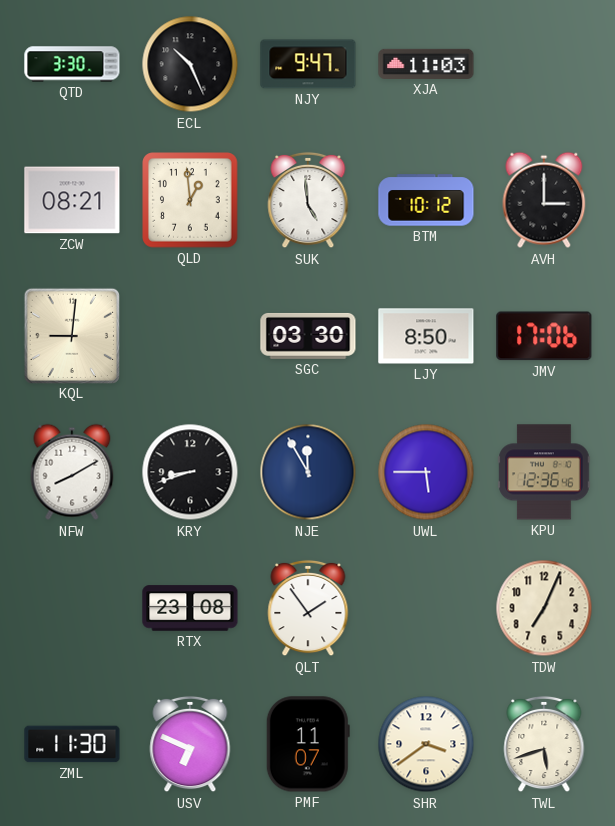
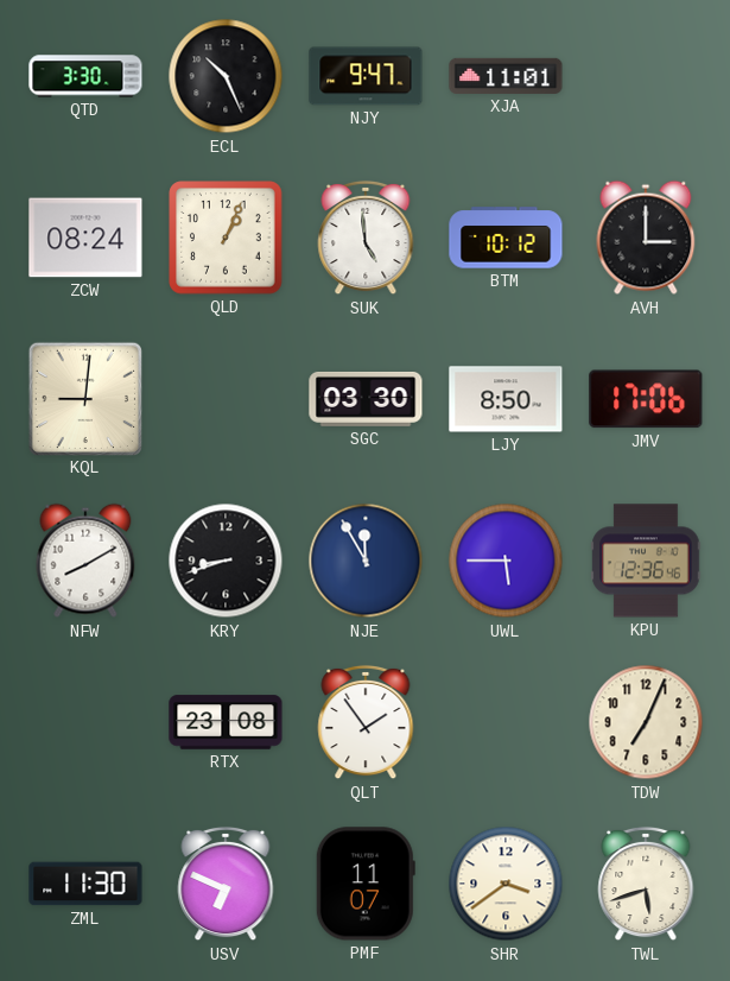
XJA: 11:03 -> 11:01 (506, 76)
ZCW: 08:21 -> 08:24 (85, 238)
QLD: 12:59 -> 1:04 (226, 238)
